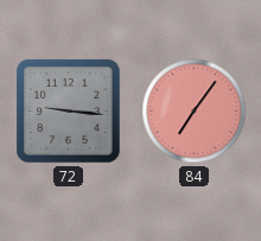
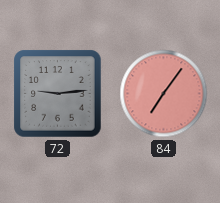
72: 9:16 -> 9:14 (58, 94)
